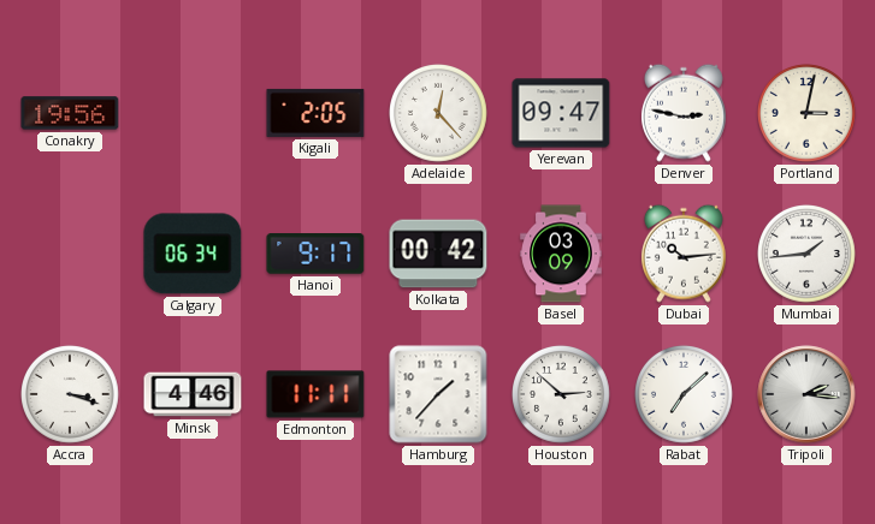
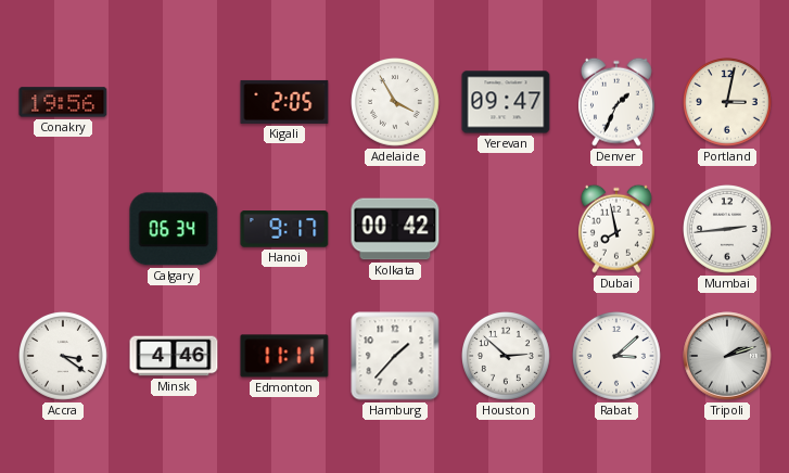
Adelaide: 12:23 -> 3:55 (396, 103)
Denver: 2:47 -> 1:34 (616, 102)
Basel: 03:09 -> none (561, 254)
Dubai: 10:14 -> 7:58 (616, 229)
Mumbai: 1:44 -> 2:44 (728, 230)
Accra: 3:18 -> 3:21 (64, 357)
Rabat: 7:08 -> 3:08 (618, 357)
Tripoli: 2:16 -> 2:12 (727, 356)
